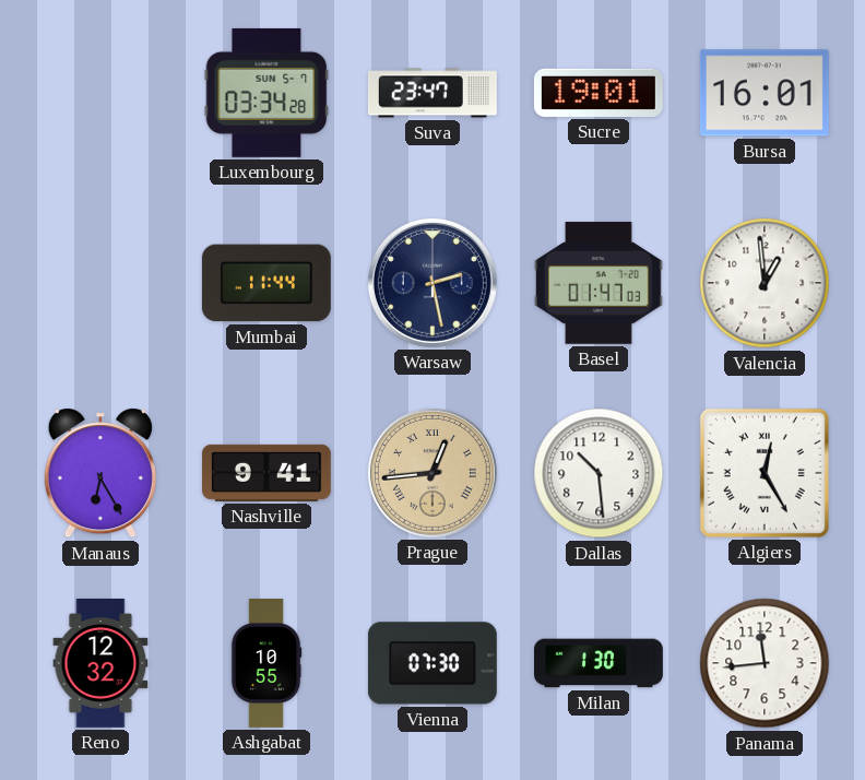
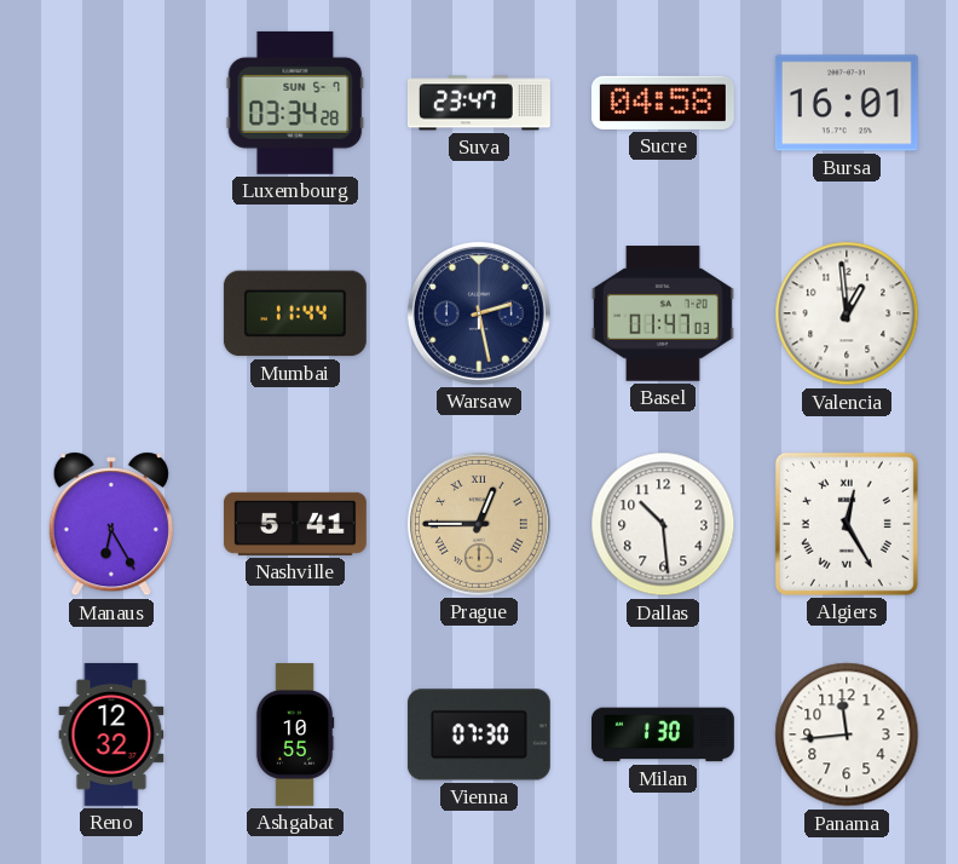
Sucre: 19:01 -> 04:58 (663, 103)
Nashville: 9:41 -> 5:41 (295, 524)
Prague: 12:44 -> 12:45 (479, 524)
